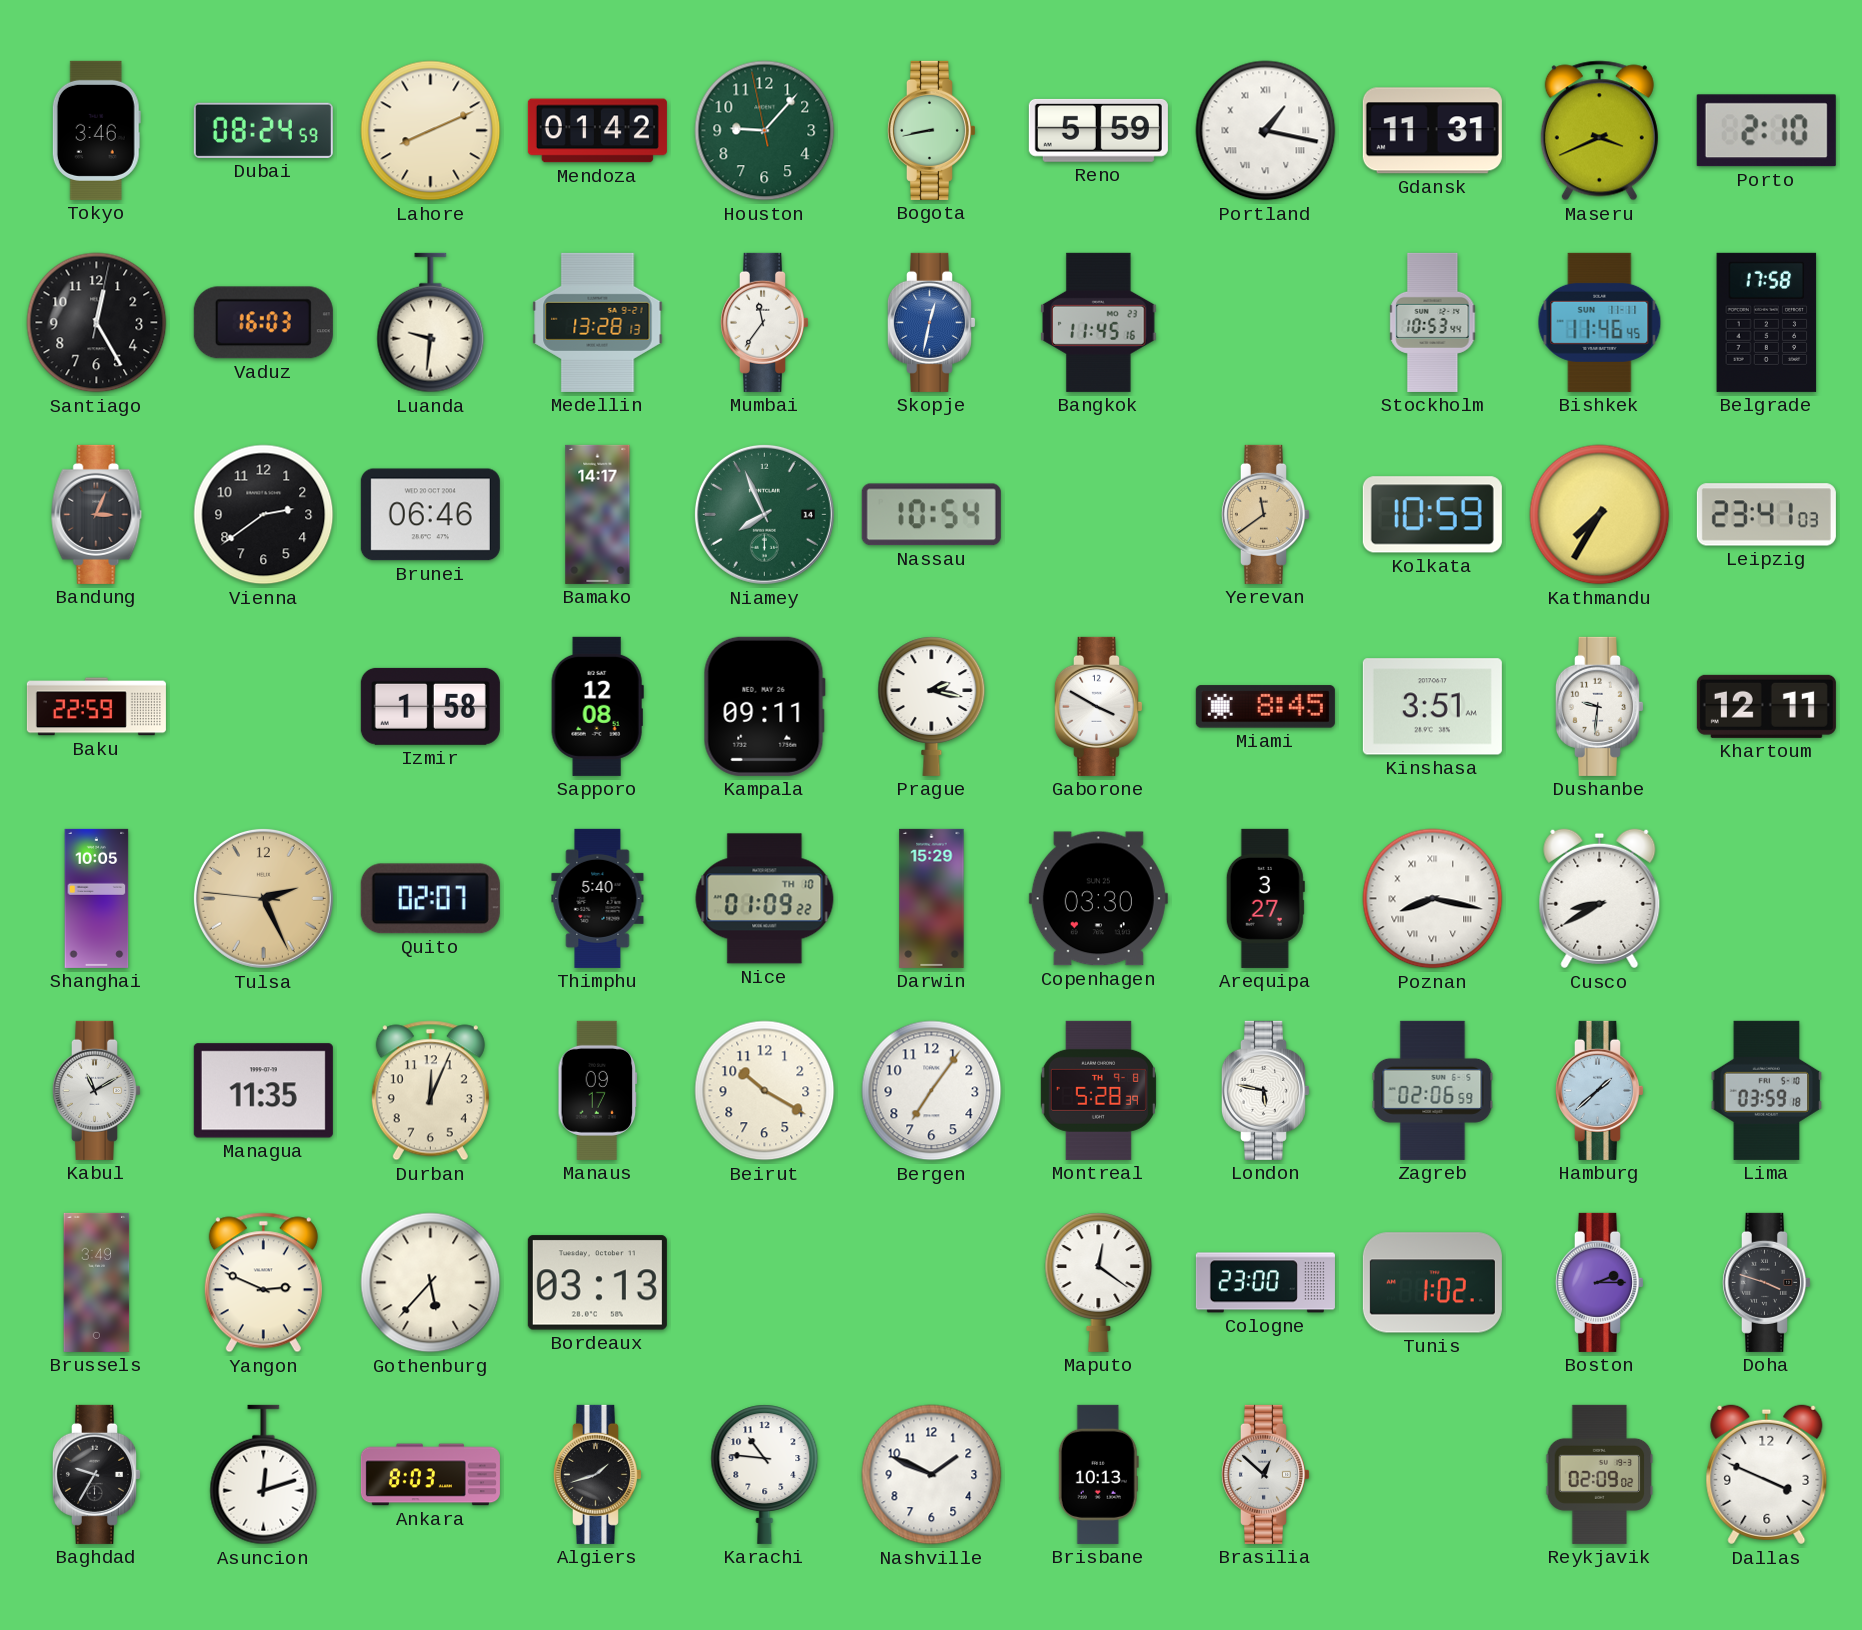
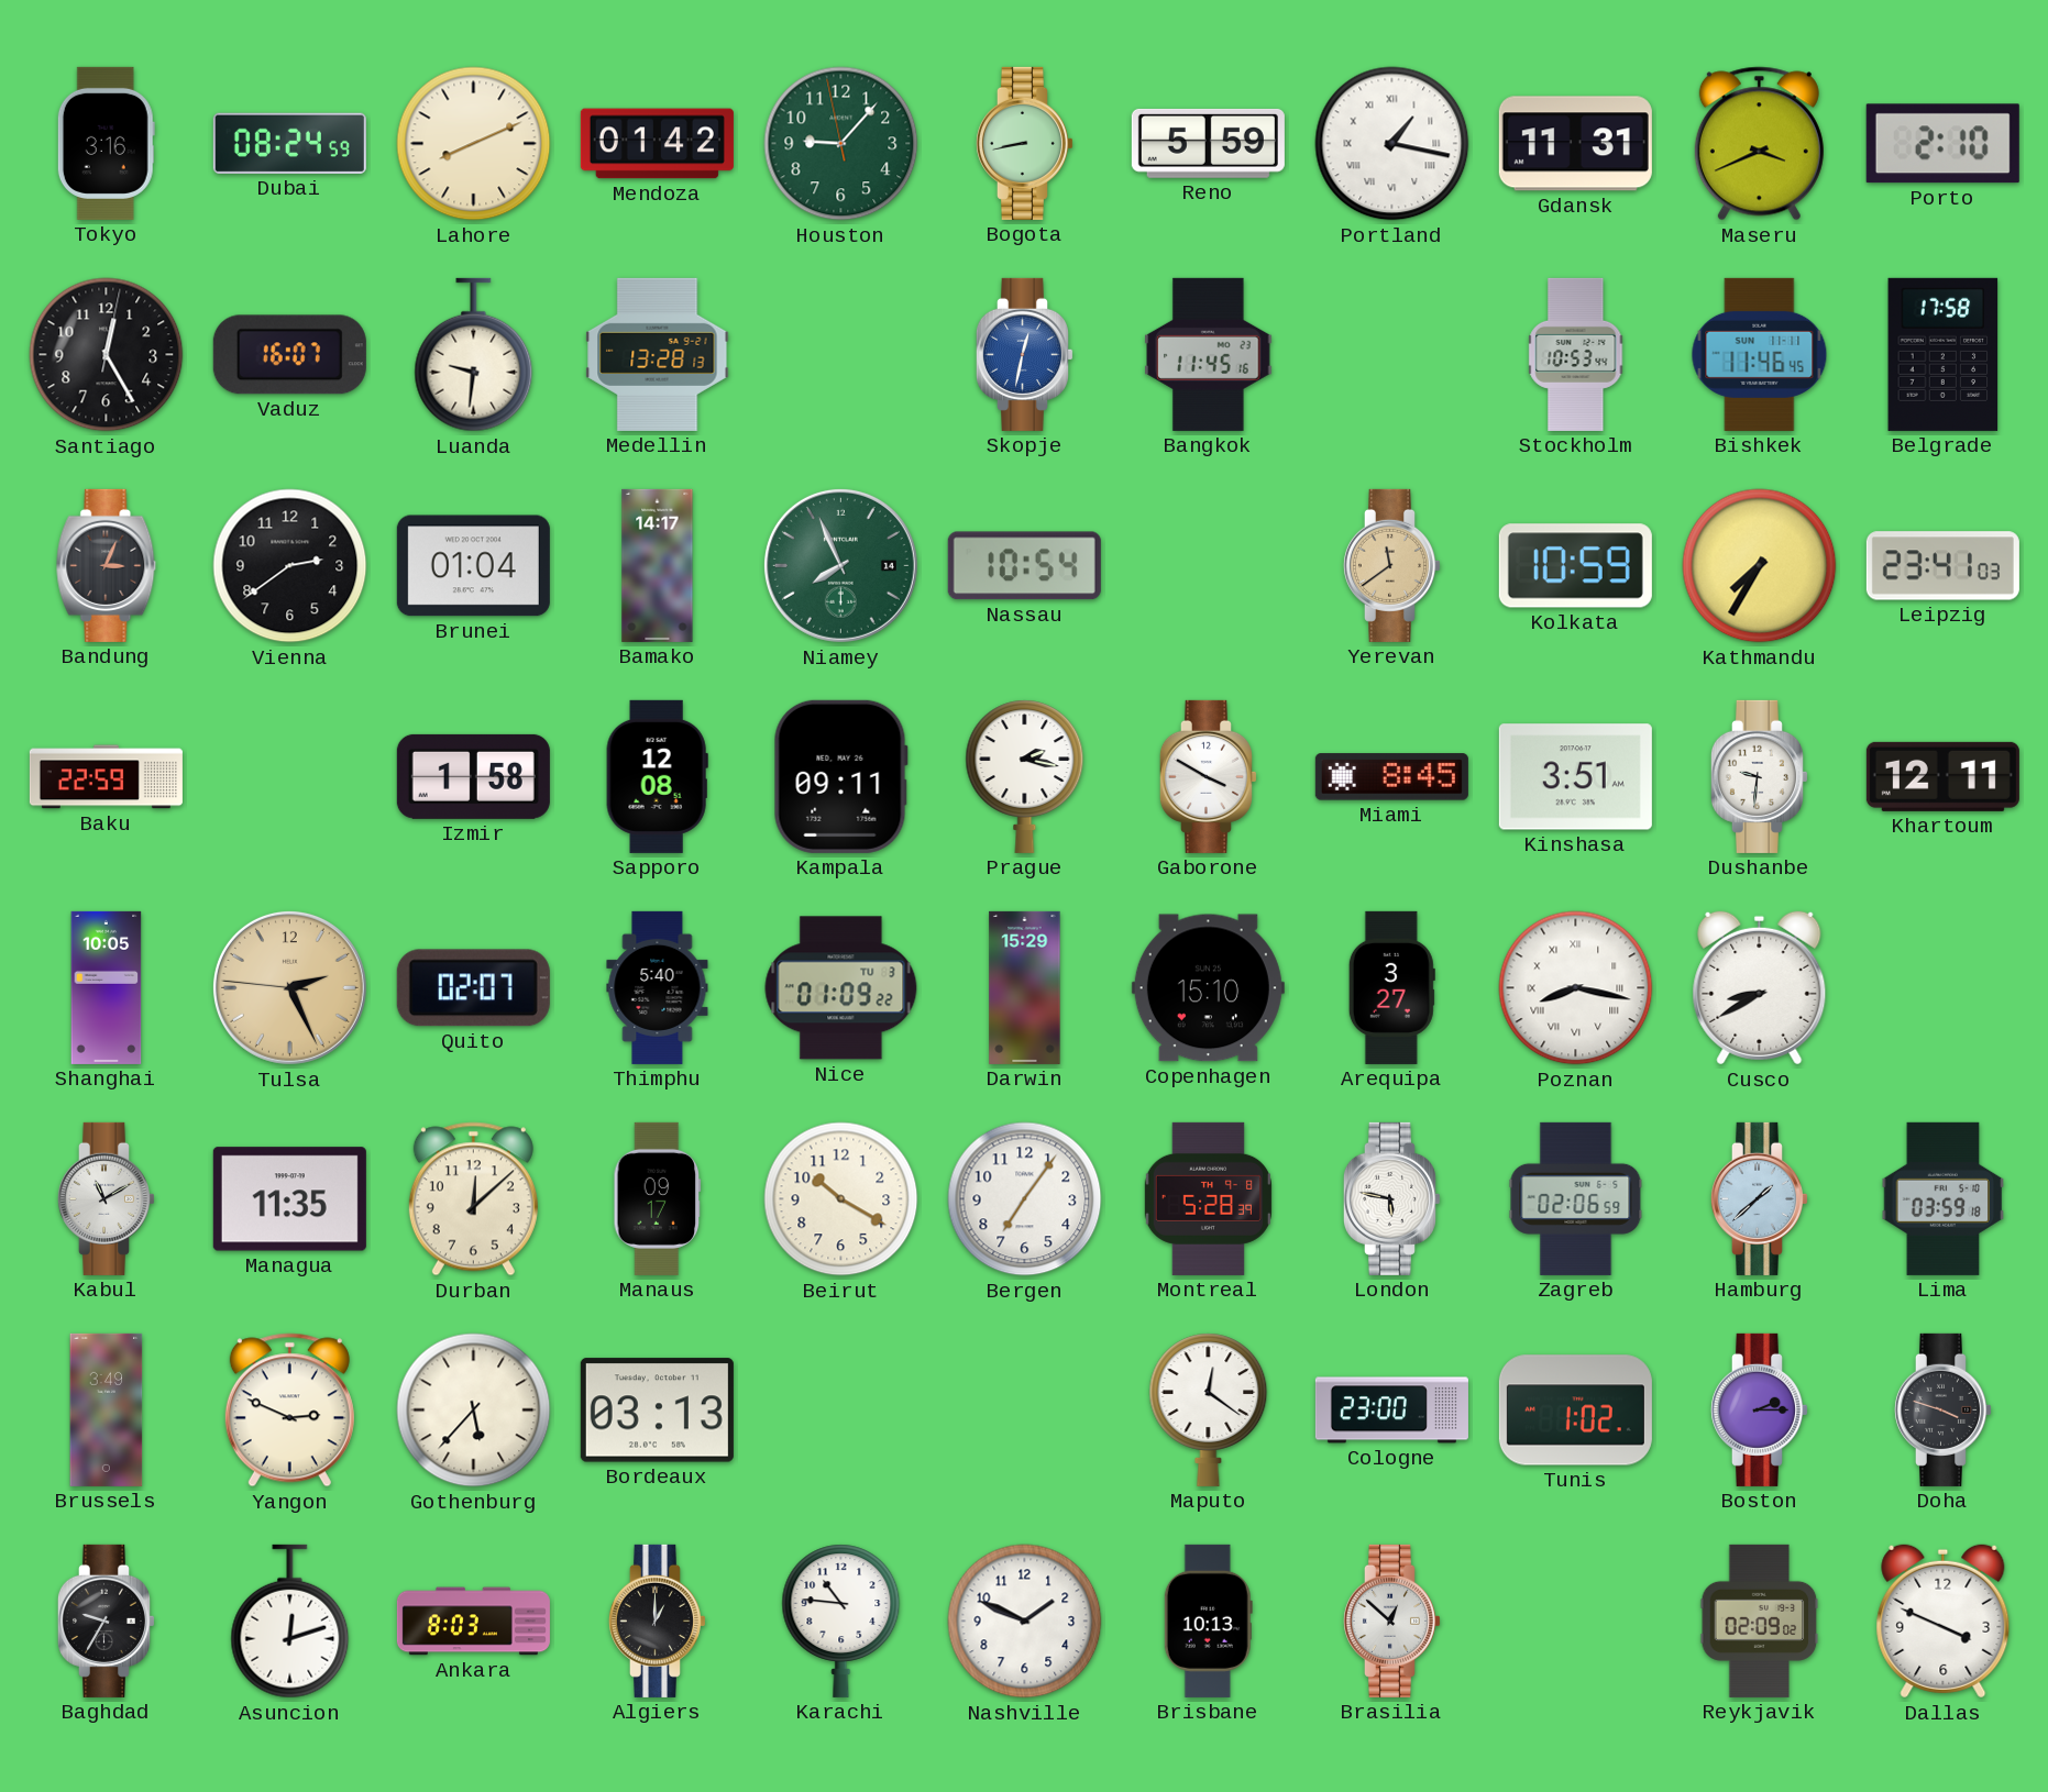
Tokyo: 3:46 -> 3:16 (106, 143)
Vaduz: 16:03 -> 16:07 (289, 355)
Mumbai: 11:36 -> none (764, 322)
Brunei: 06:46 -> 01:04 (473, 566)
Nice date: TH 10 -> TU 3 (841, 988)
Copenhagen: 03:30 -> 15:10 (1208, 988)
Durban: 12:04 -> 12:08 (473, 1199)
Algiers: 1:42 -> 1:00 (657, 1620)
